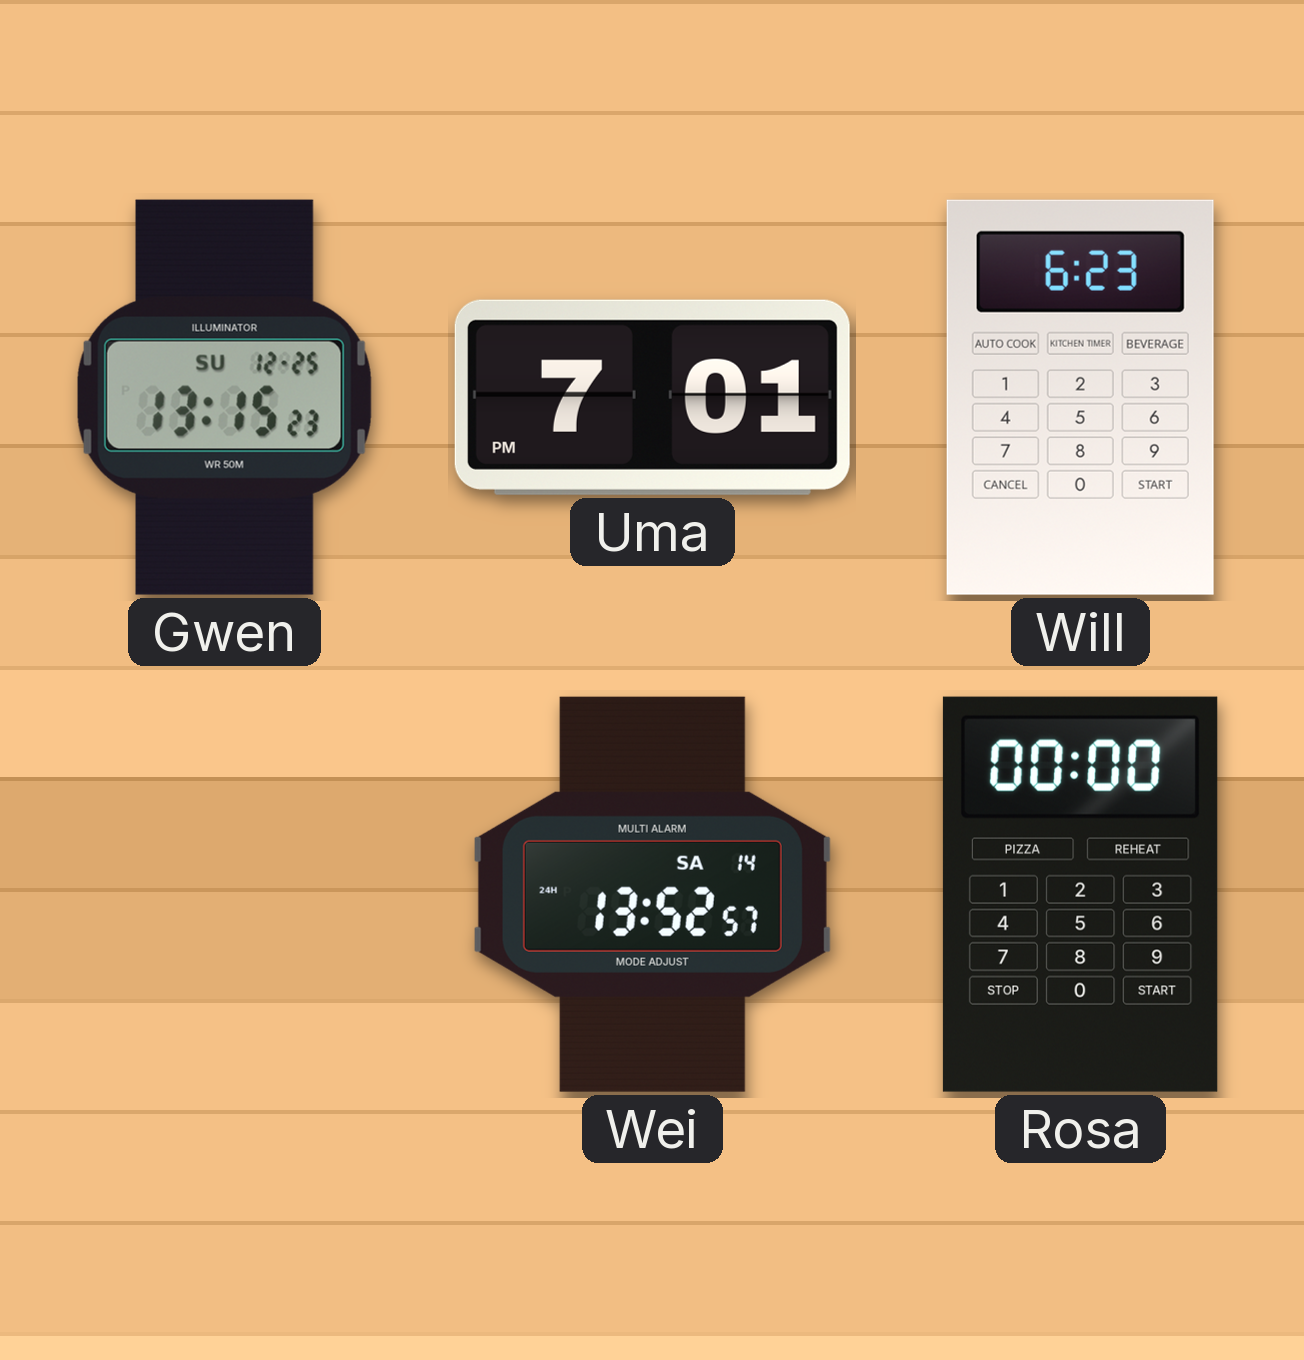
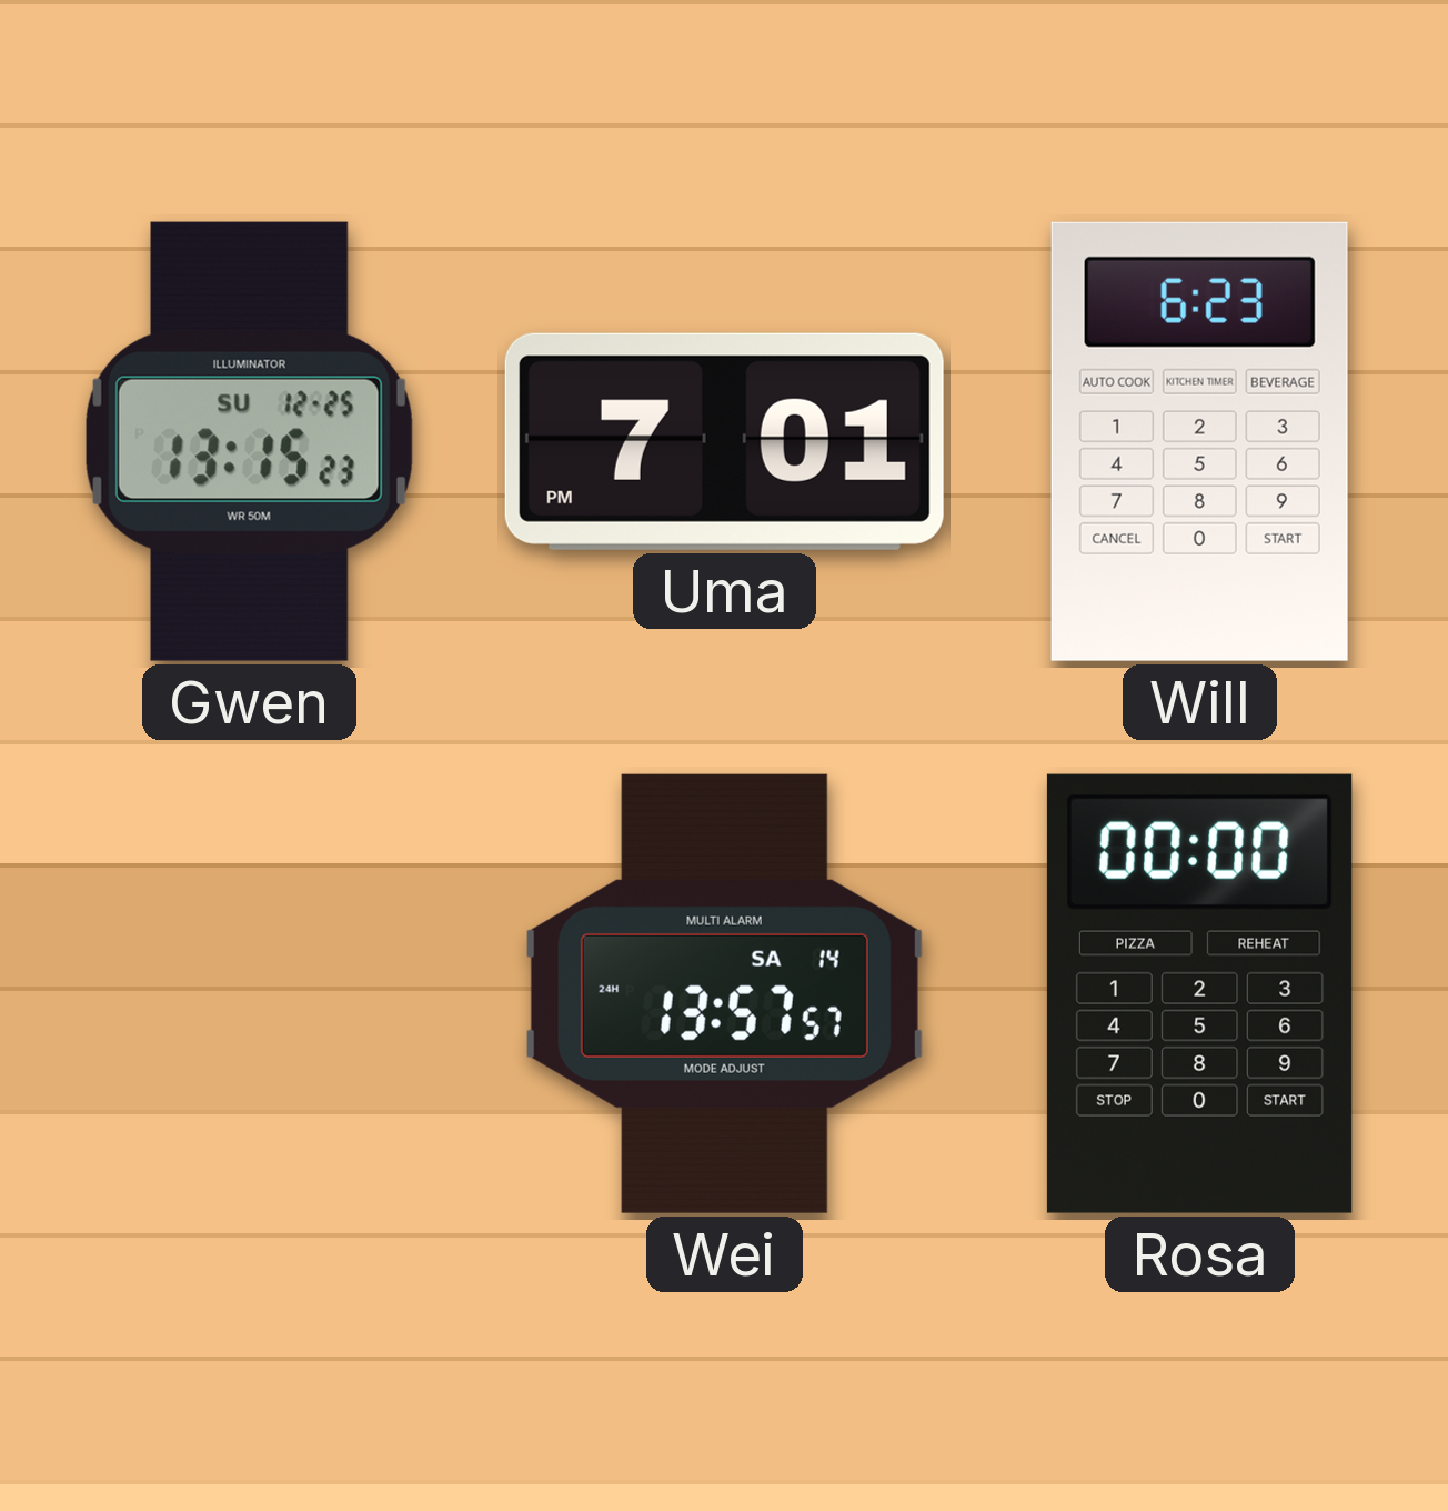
Wei: 13:52 -> 13:57 (724, 993)
